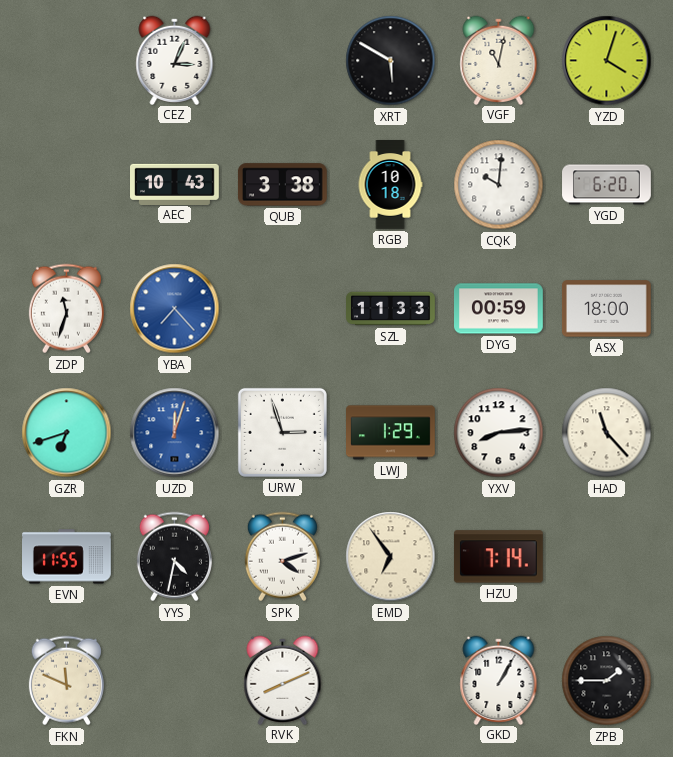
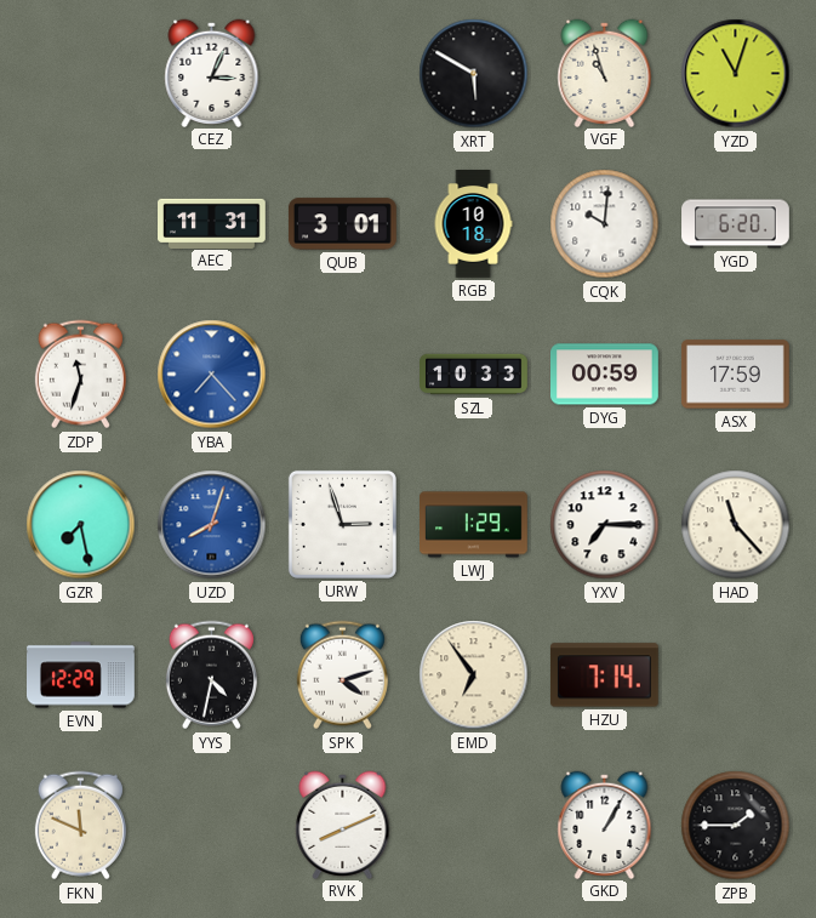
VGF: 11:02 -> 10:57 (605, 73)
YZD: 4:03 -> 11:03 (736, 74)
AEC: 10:43 -> 11:31 (212, 223)
QUB: 3:38 -> 3:01 (342, 224)
SZL: 11:33 -> 10:33 (474, 375)
ASX: 18:00 -> 17:59 (736, 375)
GZR: 6:42 -> 7:28 (81, 525)
UZD: 12:03 -> 8:03 (212, 525)
YXV: 8:14 -> 7:15 (605, 525)
EVN: 11:55 -> 12:29 (81, 675)
